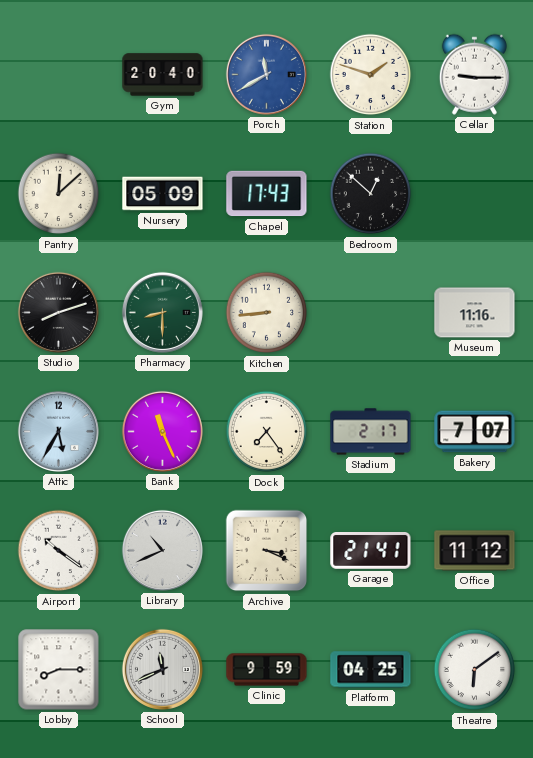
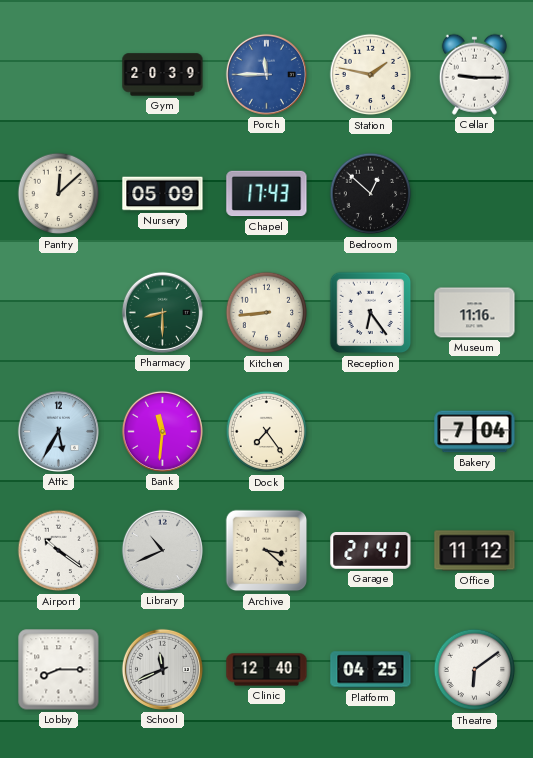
Gym: 20:40 -> 20:39 (163, 75)
Porch: 11:40 -> 11:45 (266, 74)
Station: 1:48 -> 1:47 (371, 75)
Studio: 8:12 -> none (58, 312)
Reception: none -> 6:24 (371, 313)
Bank: 11:26 -> 11:31 (162, 431)
Stadium: 2:17 -> none (371, 432)
Bakery: 7:07 -> 7:04 (475, 432)
Archive: 3:19 -> 3:22 (267, 551)
Clinic: 9:59 -> 12:40 (267, 670)
